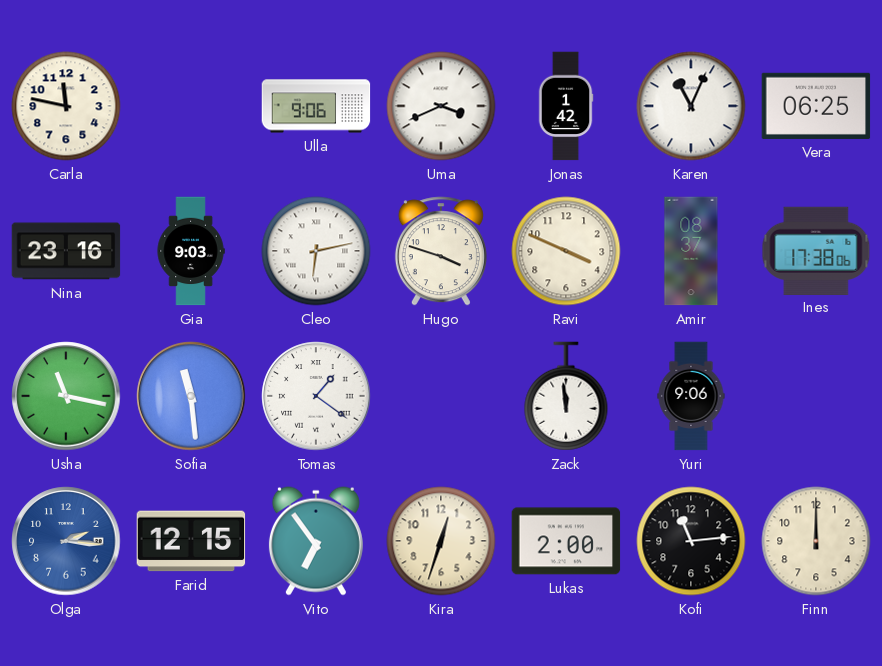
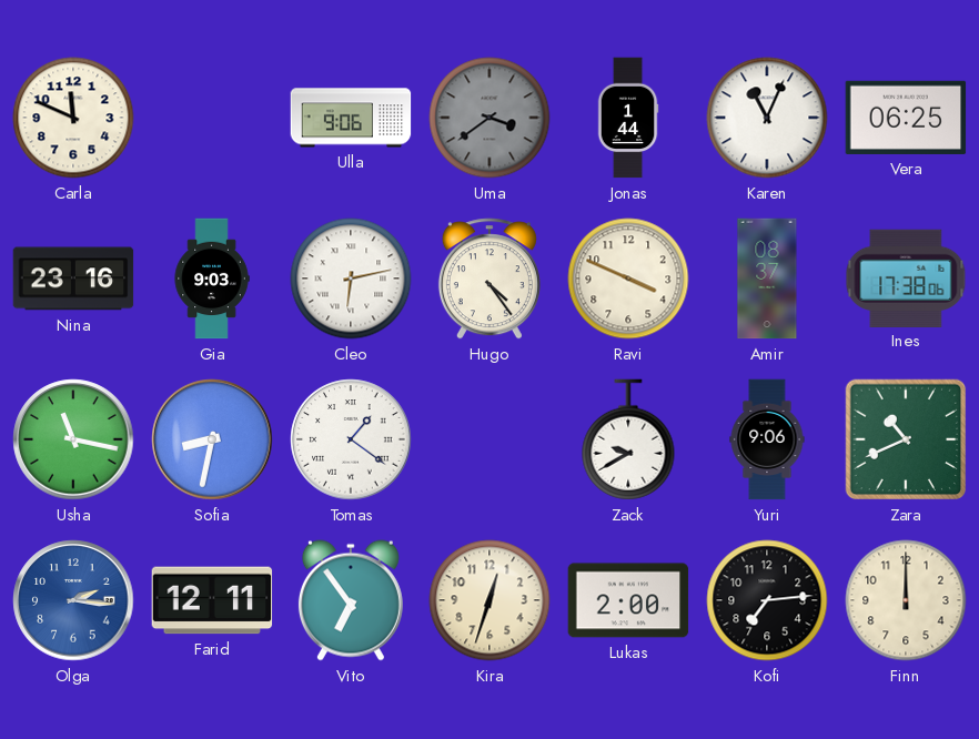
Carla: 11:47 -> 11:49 (73, 118)
Uma: 3:41 -> 3:39 (490, 118)
Uma dial: white -> grey (490, 118)
Jonas: 1:42 -> 1:44 (628, 118)
Hugo: 3:48 -> 4:24 (490, 279)
Sofia: 11:29 -> 8:32 (212, 439)
Zack: 11:59 -> 9:40 (628, 439)
Zara: none -> 10:41 (906, 439)
Farid: 12:15 -> 12:11 (212, 600)
Kofi: 11:14 -> 7:14 (767, 600)
